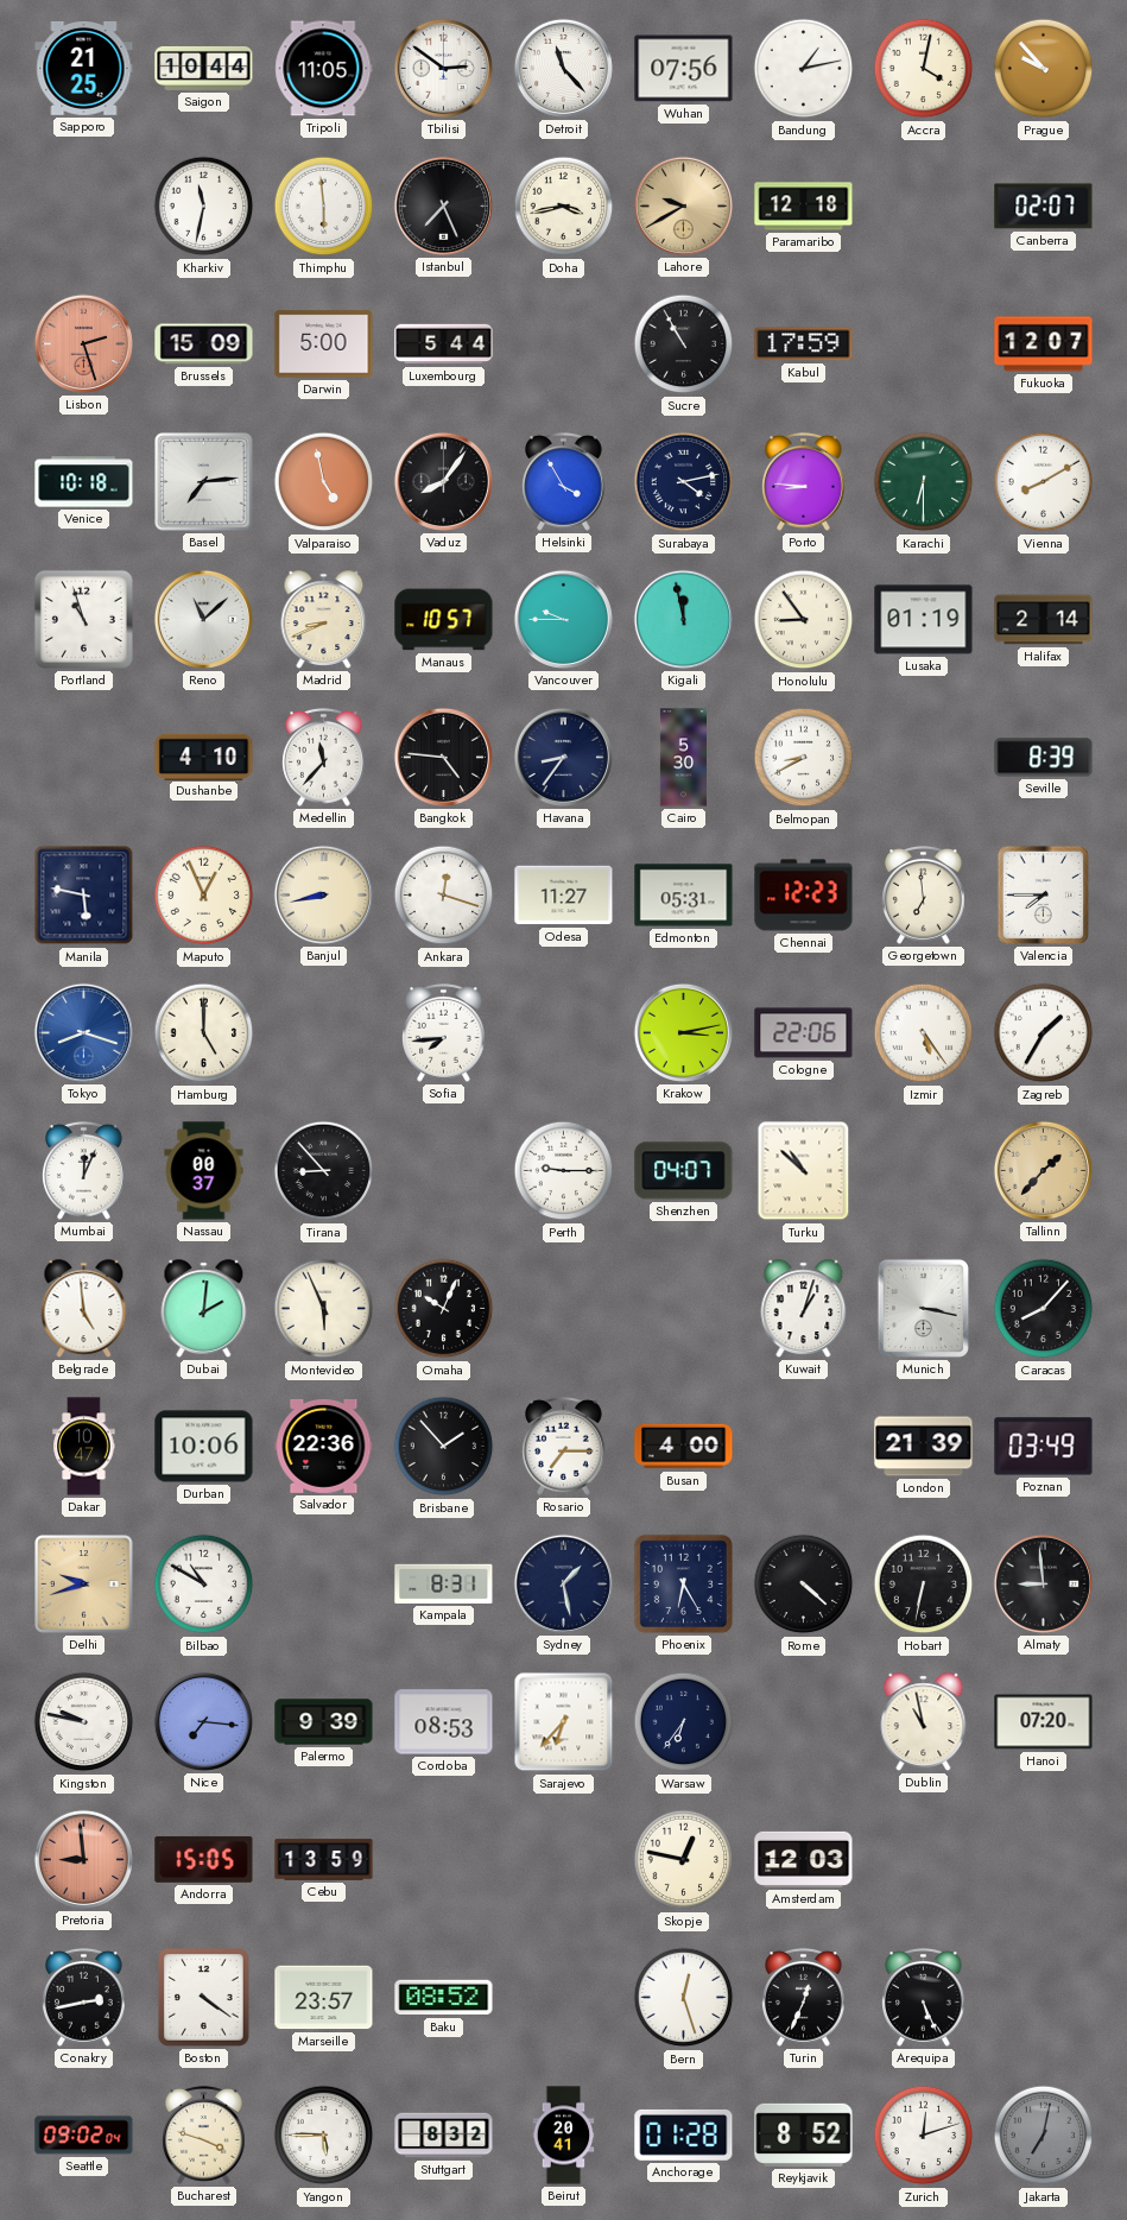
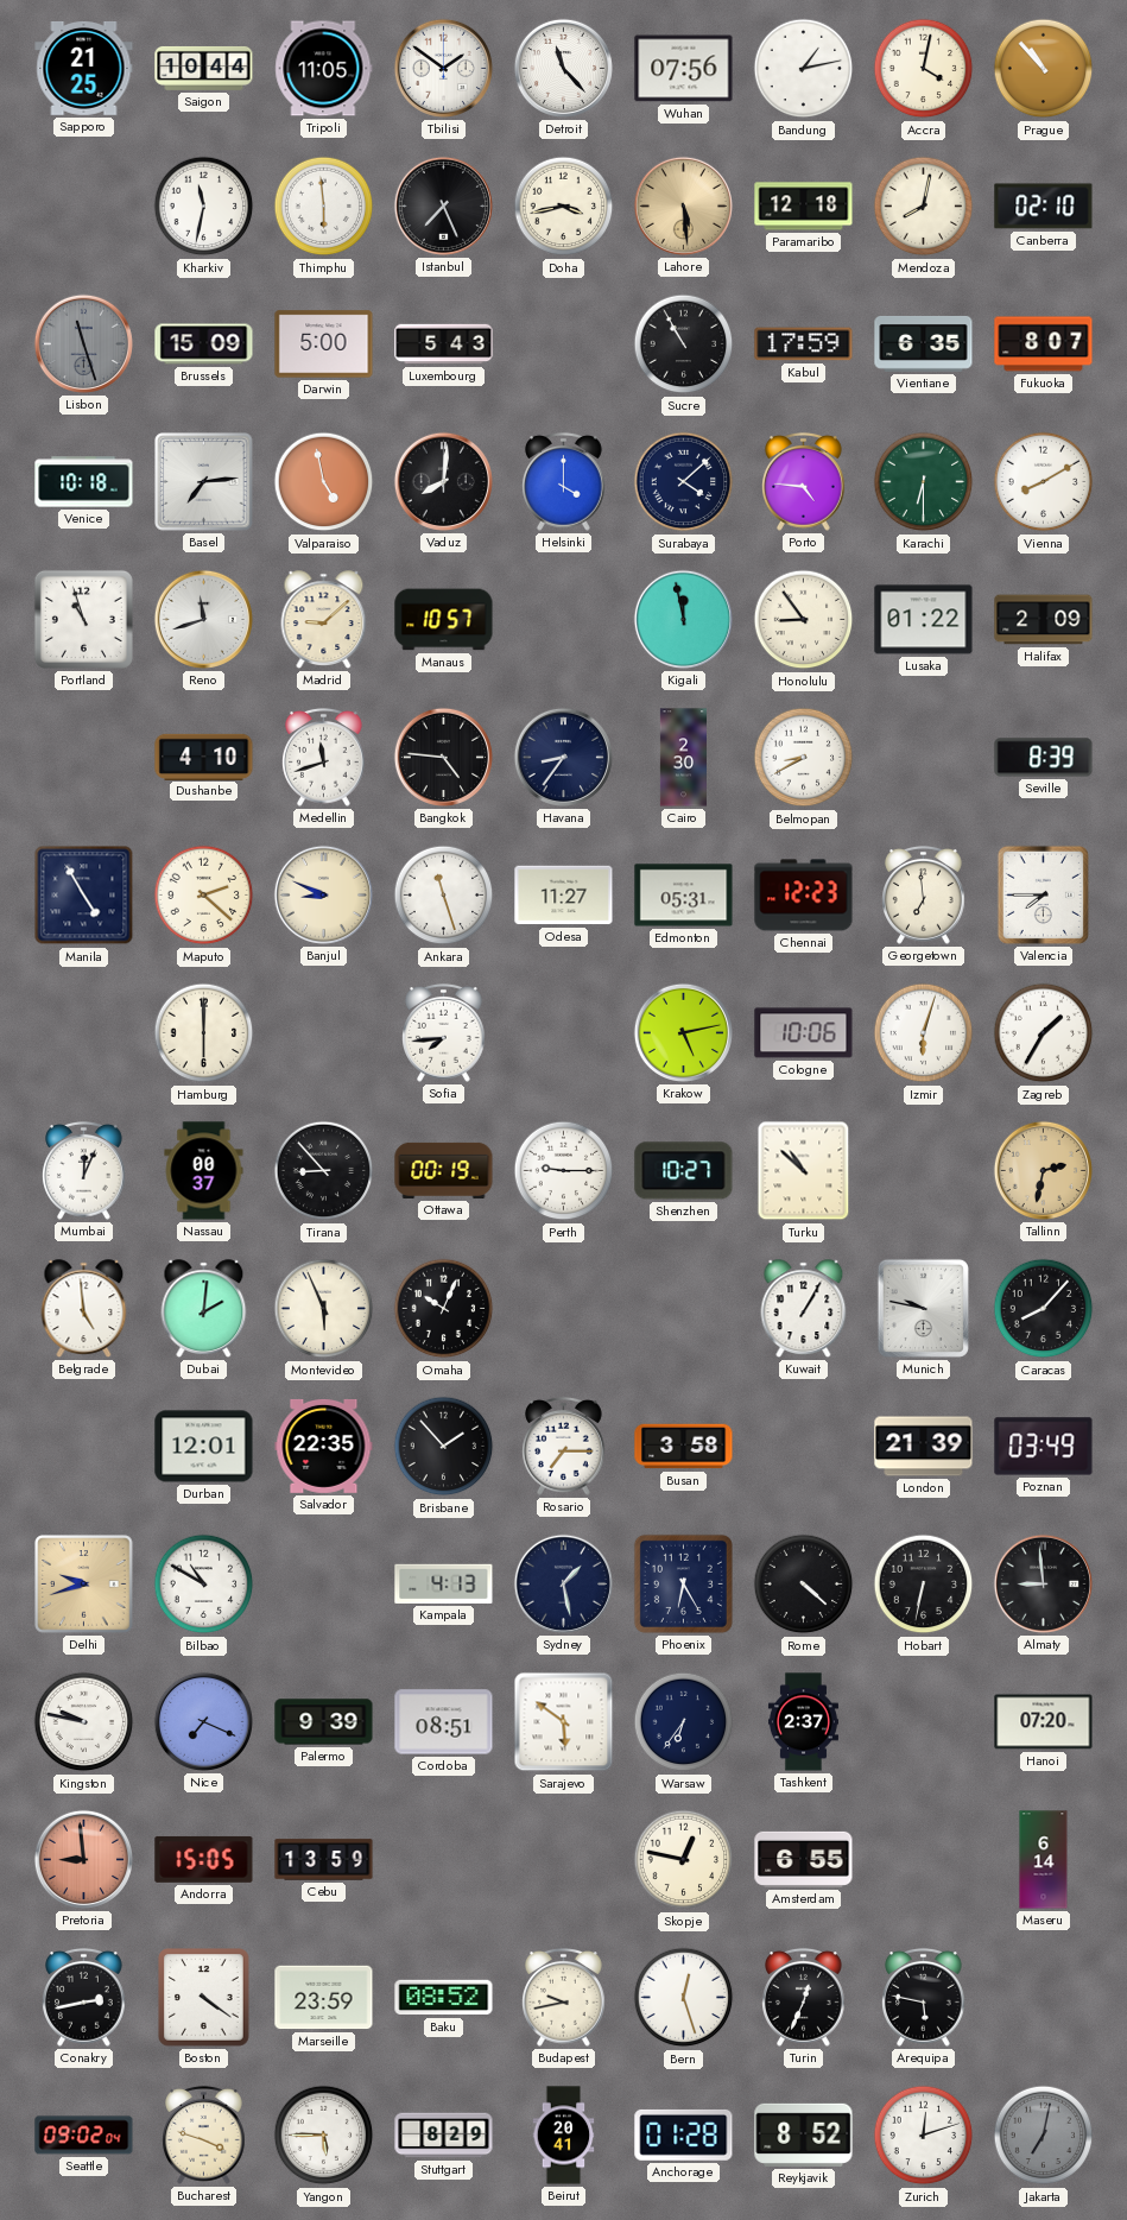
Tbilisi: 2:51 -> 1:51 (443, 68)
Prague: 9:53 -> 10:53 (1044, 69)
Lahore: 9:40 -> 5:29 (683, 205)
Mendoza: none -> 8:02 (924, 207)
Canberra: 02:07 -> 02:10 (1044, 207)
Lisbon: 2:27 -> 11:27 (83, 343)
Lisbon dial: salmon -> grey (83, 343)
Luxembourg: 5:44 -> 5:43 (444, 344)
Vientiane: none -> 6:35 (924, 344)
Fukuoka: 12:07 -> 8:07 (1044, 344)
Vaduz: 8:06 -> 8:01 (443, 481)
Helsinki: 3:55 -> 4:00 (564, 481)
Surabaya: 4:13 -> 4:08 (684, 482)
Porto: 8:46 -> 4:46 (804, 481)
Reno: 11:08 -> 11:42 (203, 619)
Madrid: 8:41 -> 9:08 (324, 620)
Vancouver: 9:45 -> none (563, 619)
Lusaka: 01:19 -> 01:22 (924, 620)
Halifax: 2:14 -> 2:09 (1044, 620)
Medellin: 11:37 -> 11:42 (324, 757)
Cairo: 5:30 -> 2:30 (683, 758)
Manila: 5:47 -> 4:55 (84, 896)
Maputo: 12:56 -> 2:22 (204, 896)
Banjul: 8:43 -> 8:49 (323, 894)
Ankara: 12:18 -> 11:27 (444, 896)
Tokyo: 8:18 -> none (83, 1032)
Hamburg: 5:00 -> 6:00 (204, 1033)
Krakow: 3:13 -> 5:13 (683, 1032)
Cologne: 22:06 -> 10:06 (804, 1033)
Izmir: 5:24 -> 6:03 (924, 1033)
Ottawa: none -> 00:19 (444, 1170)
Shenzhen: 04:07 -> 10:27 (684, 1171)
Tallinn: 1:37 -> 2:32 (1043, 1170)
Kuwait: 1:03 -> 1:05 (804, 1309)
Munich: 3:17 -> 9:47 (923, 1308)
Dakar: 10:47 -> none (84, 1447)
Durban: 10:06 -> 12:01 (204, 1447)
Salvador: 22:36 -> 22:35 (324, 1446)
Busan: 4:00 -> 3:58 (684, 1447)
Kampala: 8:31 -> 4:13 (444, 1583)
Nice: 7:16 -> 7:19 (203, 1721)
Cordoba: 08:53 -> 08:51 (444, 1722)
Sarajevo: 6:37 -> 5:51 (564, 1722)
Tashkent: none -> 2:37 (803, 1722)
Dublin: 10:58 -> none (924, 1722)
Amsterdam: 12:03 -> 6:55 (804, 1859)
Maseru: none -> 6:14 (1044, 1860)
Marseille: 23:57 -> 23:59 (324, 1998)
Budapest: none -> 9:43 (564, 1997)
Arequipa: 5:26 -> 5:47 (924, 1997)
Stuttgart: 8:32 -> 8:29 (444, 2136)
